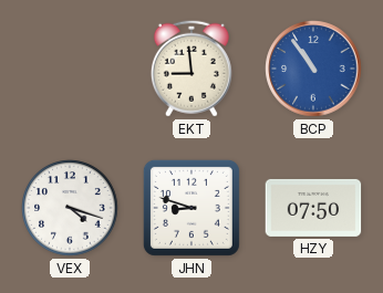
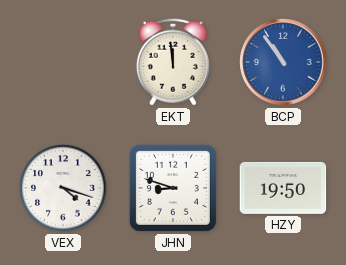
EKT: 8:59 -> 11:59 (173, 62)
HZY: 07:50 -> 19:50 (283, 188)
